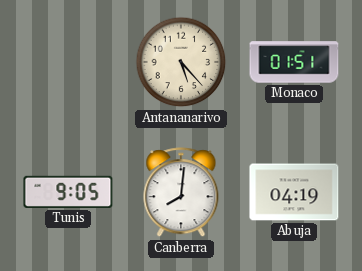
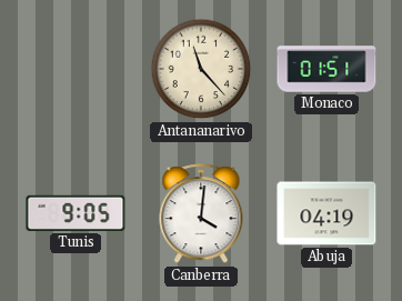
Antananarivo: 5:23 -> 11:23 (201, 69)
Canberra: 8:01 -> 4:01 (201, 214)
